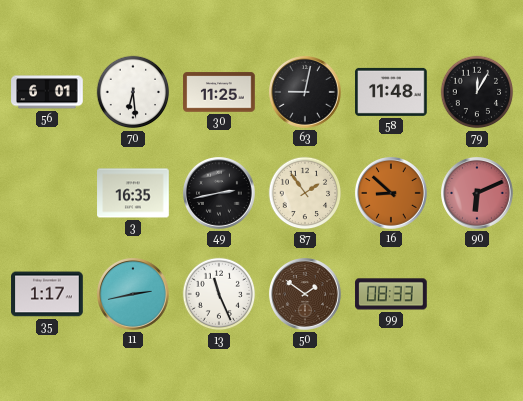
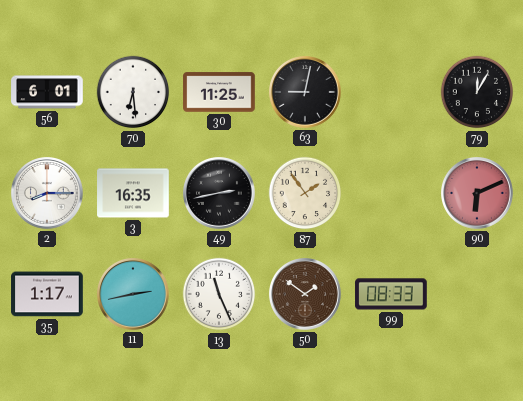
58: 11:48 -> none (391, 92)
2: none -> 8:15 (48, 194)
16: 8:52 -> none (392, 194)
